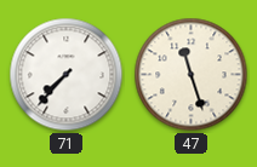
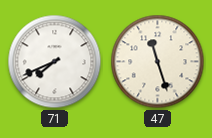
71: 7:37 -> 7:41 (55, 62)
